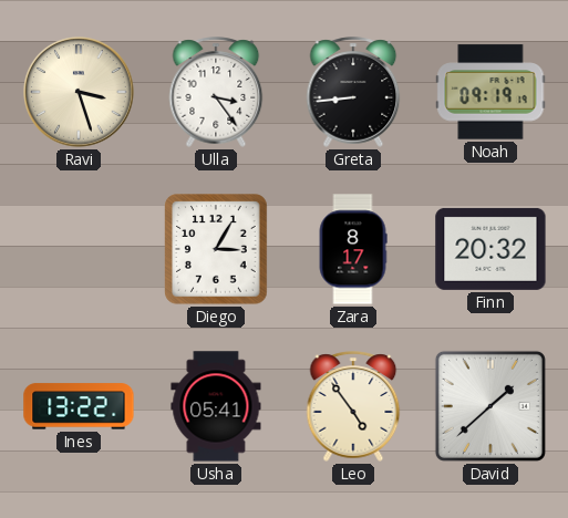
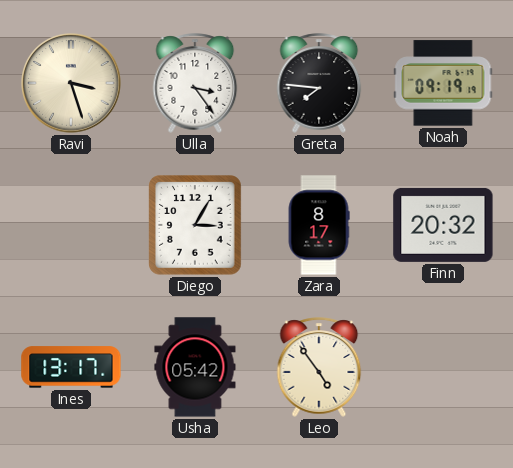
Greta: 8:44 -> 7:46 (319, 83)
Ines: 13:22 -> 13:17 (71, 367)
Usha: 05:41 -> 05:42 (195, 367)
David: 1:38 -> none (490, 406)
